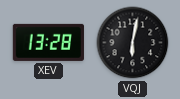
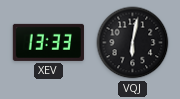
XEV: 13:28 -> 13:33 (48, 42)
